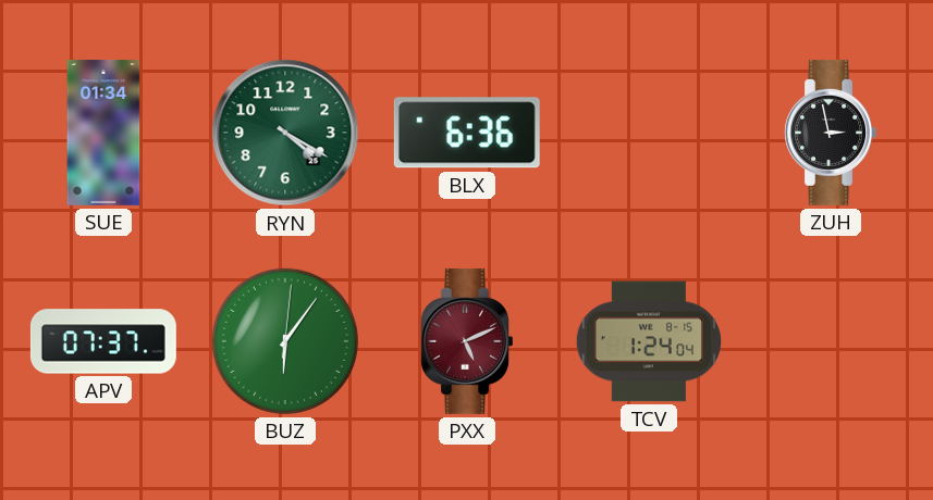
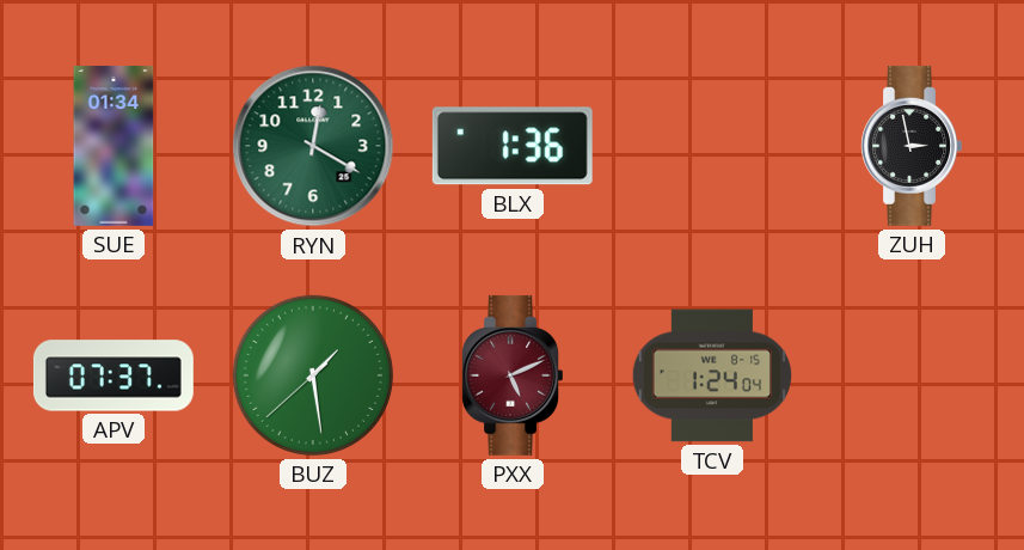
RYN: 4:20 -> 12:20 (313, 146)
BLX: 6:36 -> 1:36 (513, 146)
BUZ: 6:06 -> 1:28 (313, 375)
